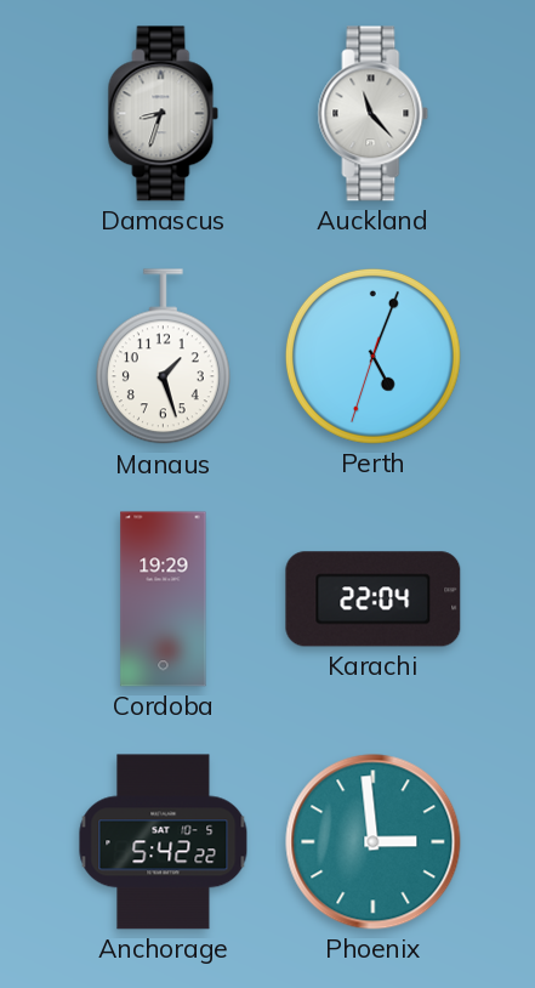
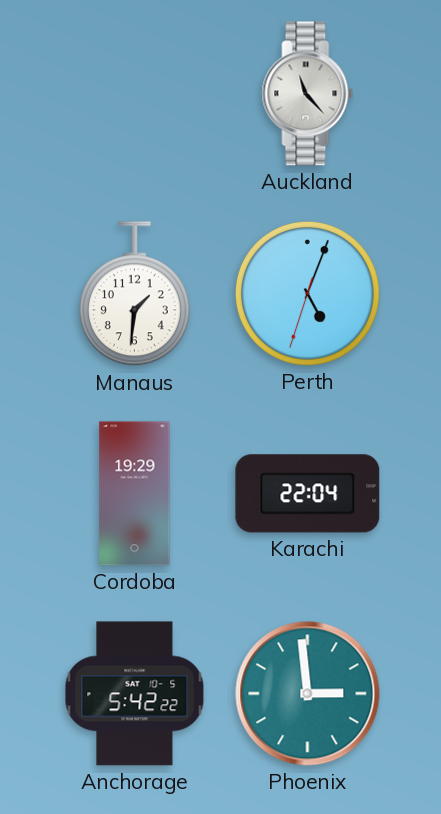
Damascus: 8:33 -> none (164, 114)
Manaus: 1:27 -> 1:31 (134, 294)
